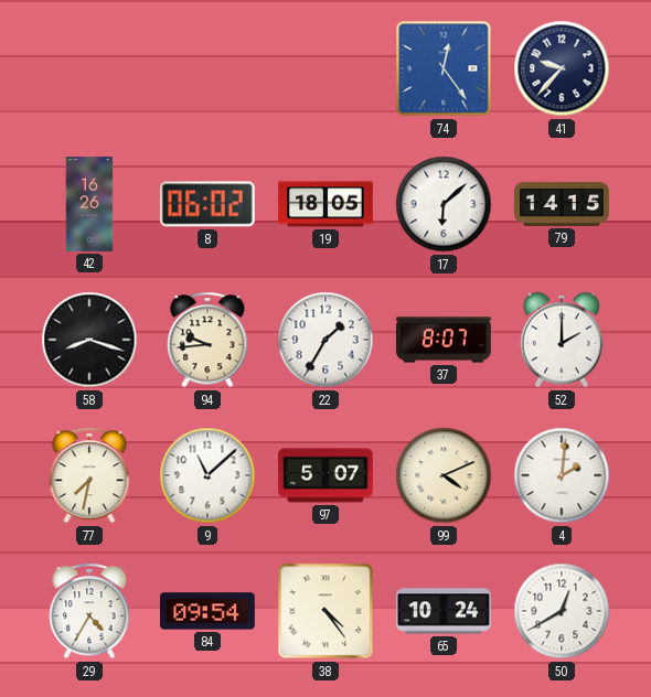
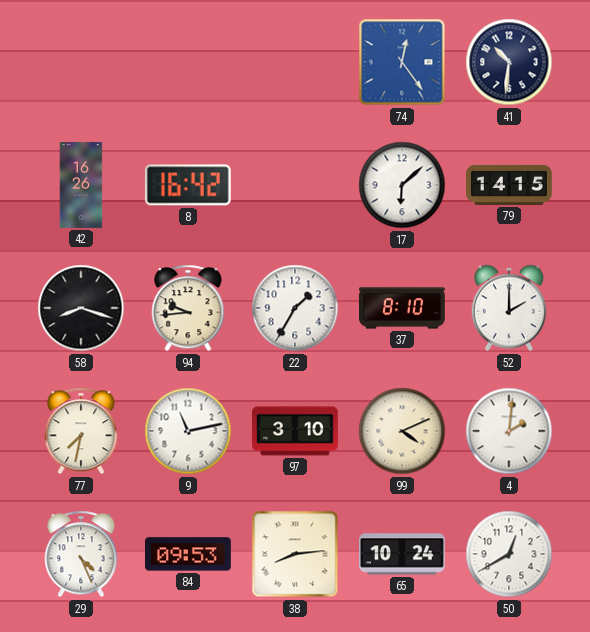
41: 9:37 -> 10:31 (509, 62)
8: 06:02 -> 16:42 (188, 185)
19: 18:05 -> none (325, 204)
37: 8:07 -> 8:10 (403, 308)
9: 11:08 -> 11:13 (188, 431)
97: 5:07 -> 3:10 (295, 431)
29: 4:35 -> 4:26 (81, 554)
84: 09:54 -> 09:53 (189, 554)
38: 4:24 -> 8:14 (295, 554)
